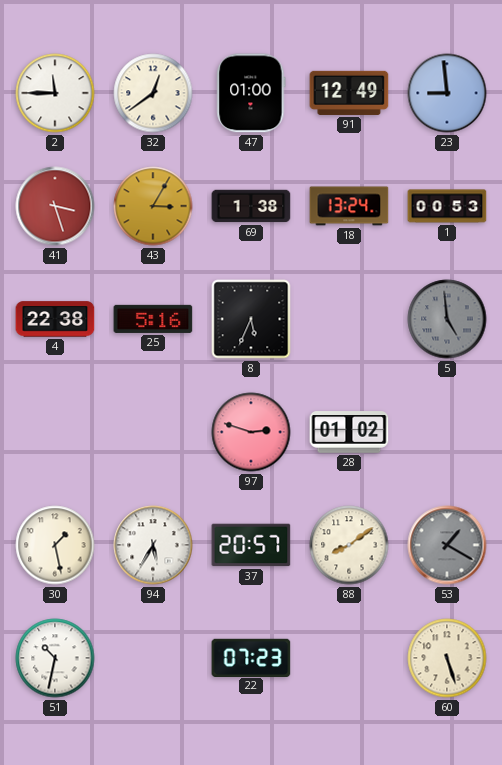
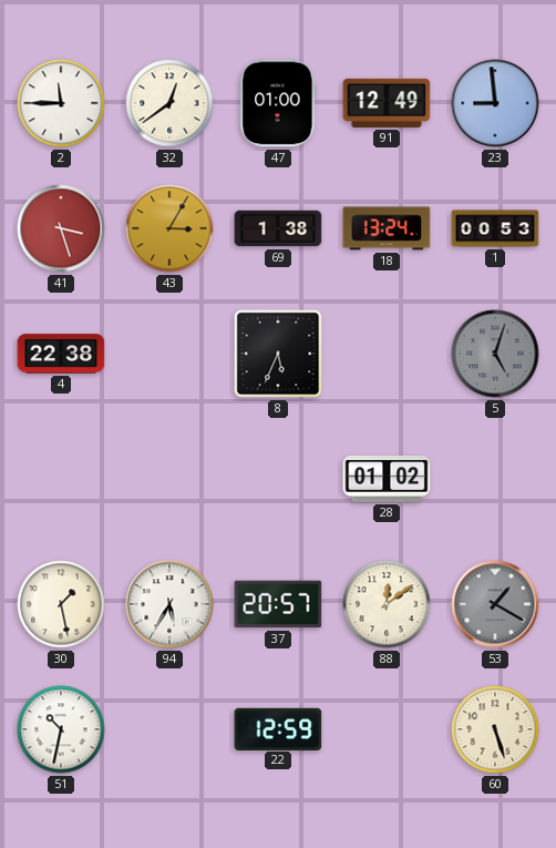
25: 5:16 -> none (153, 319)
5: 4:59 -> 5:03 (495, 354)
97: 2:48 -> none (251, 432)
88: 8:09 -> 12:09 (387, 604)
22: 07:23 -> 12:59 (278, 728)
